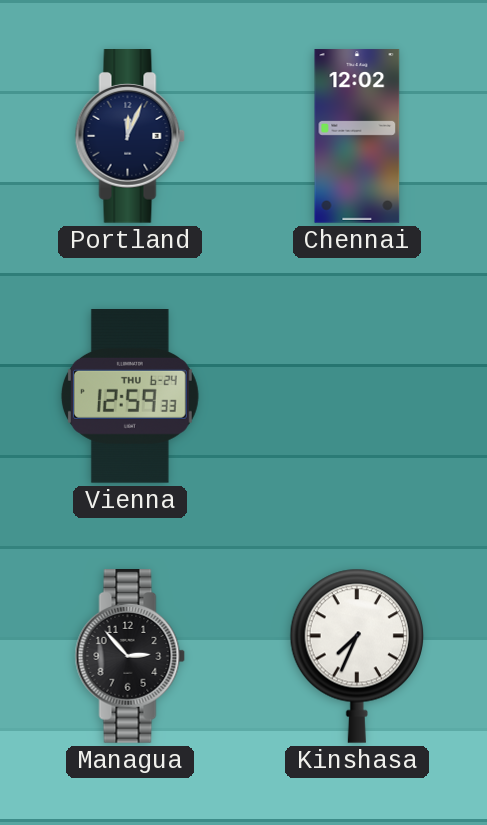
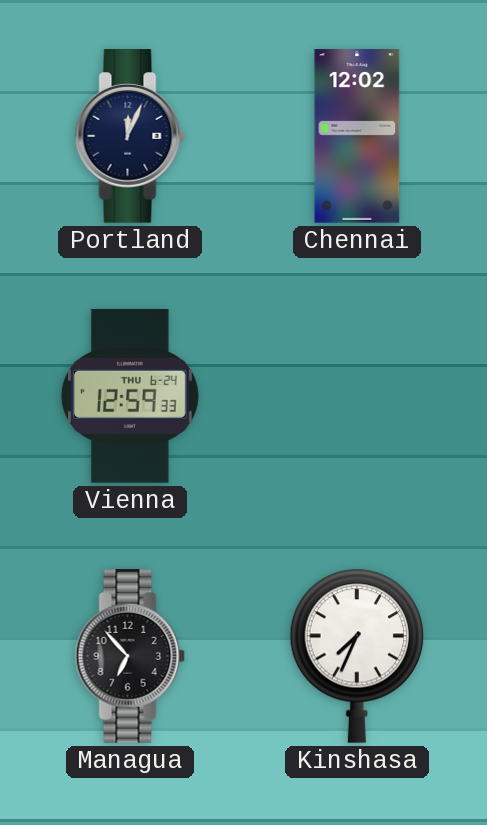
Managua: 2:53 -> 6:53 (130, 657)
